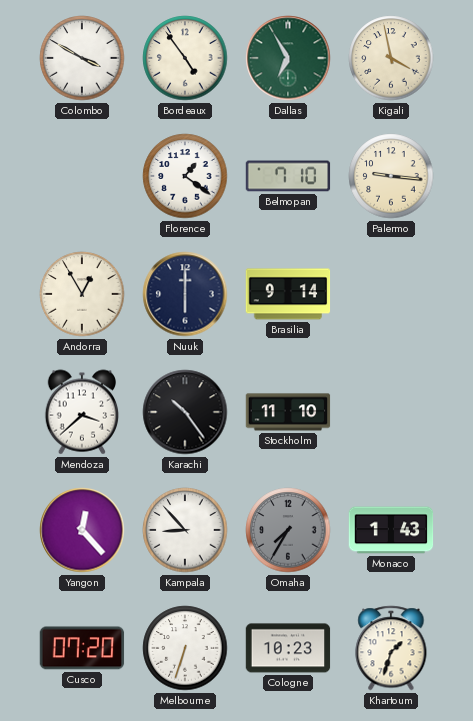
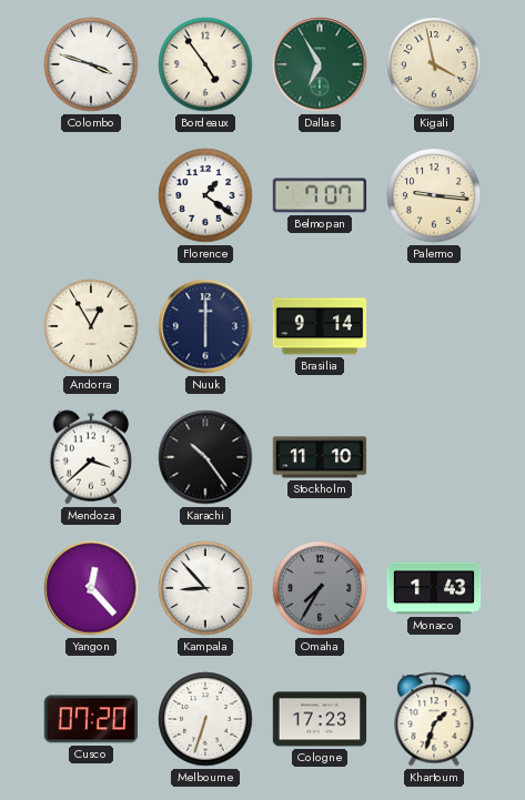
Colombo: 3:50 -> 3:48 (91, 64)
Belmopan: 7:10 -> 7:07 (320, 195)
Cologne: 10:23 -> 17:23 (320, 719)
